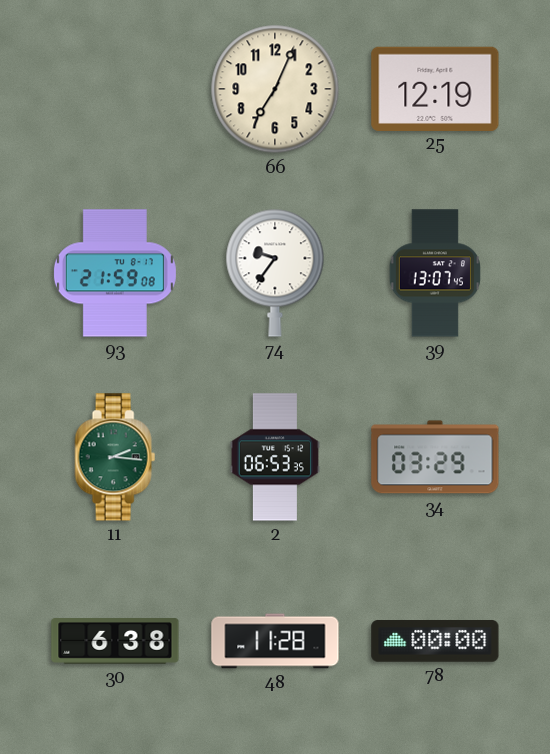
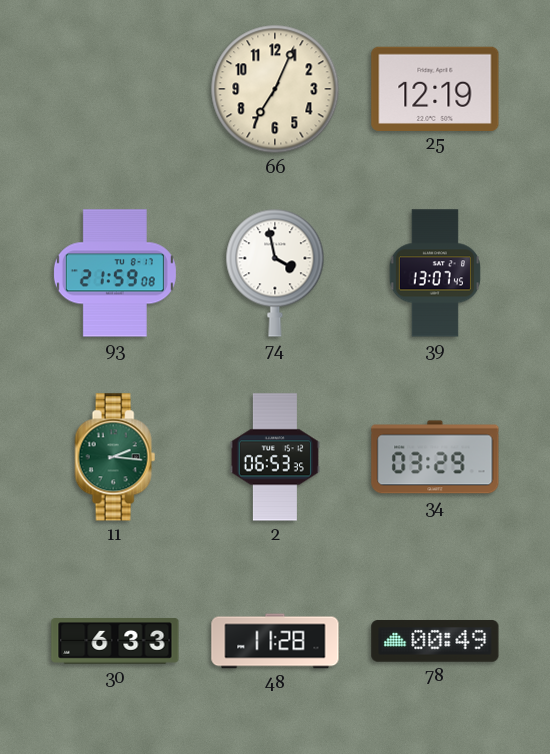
74: 9:36 -> 3:58 (275, 273)
30: 6:38 -> 6:33 (115, 641)
78: 00:00 -> 00:49 (435, 641)
